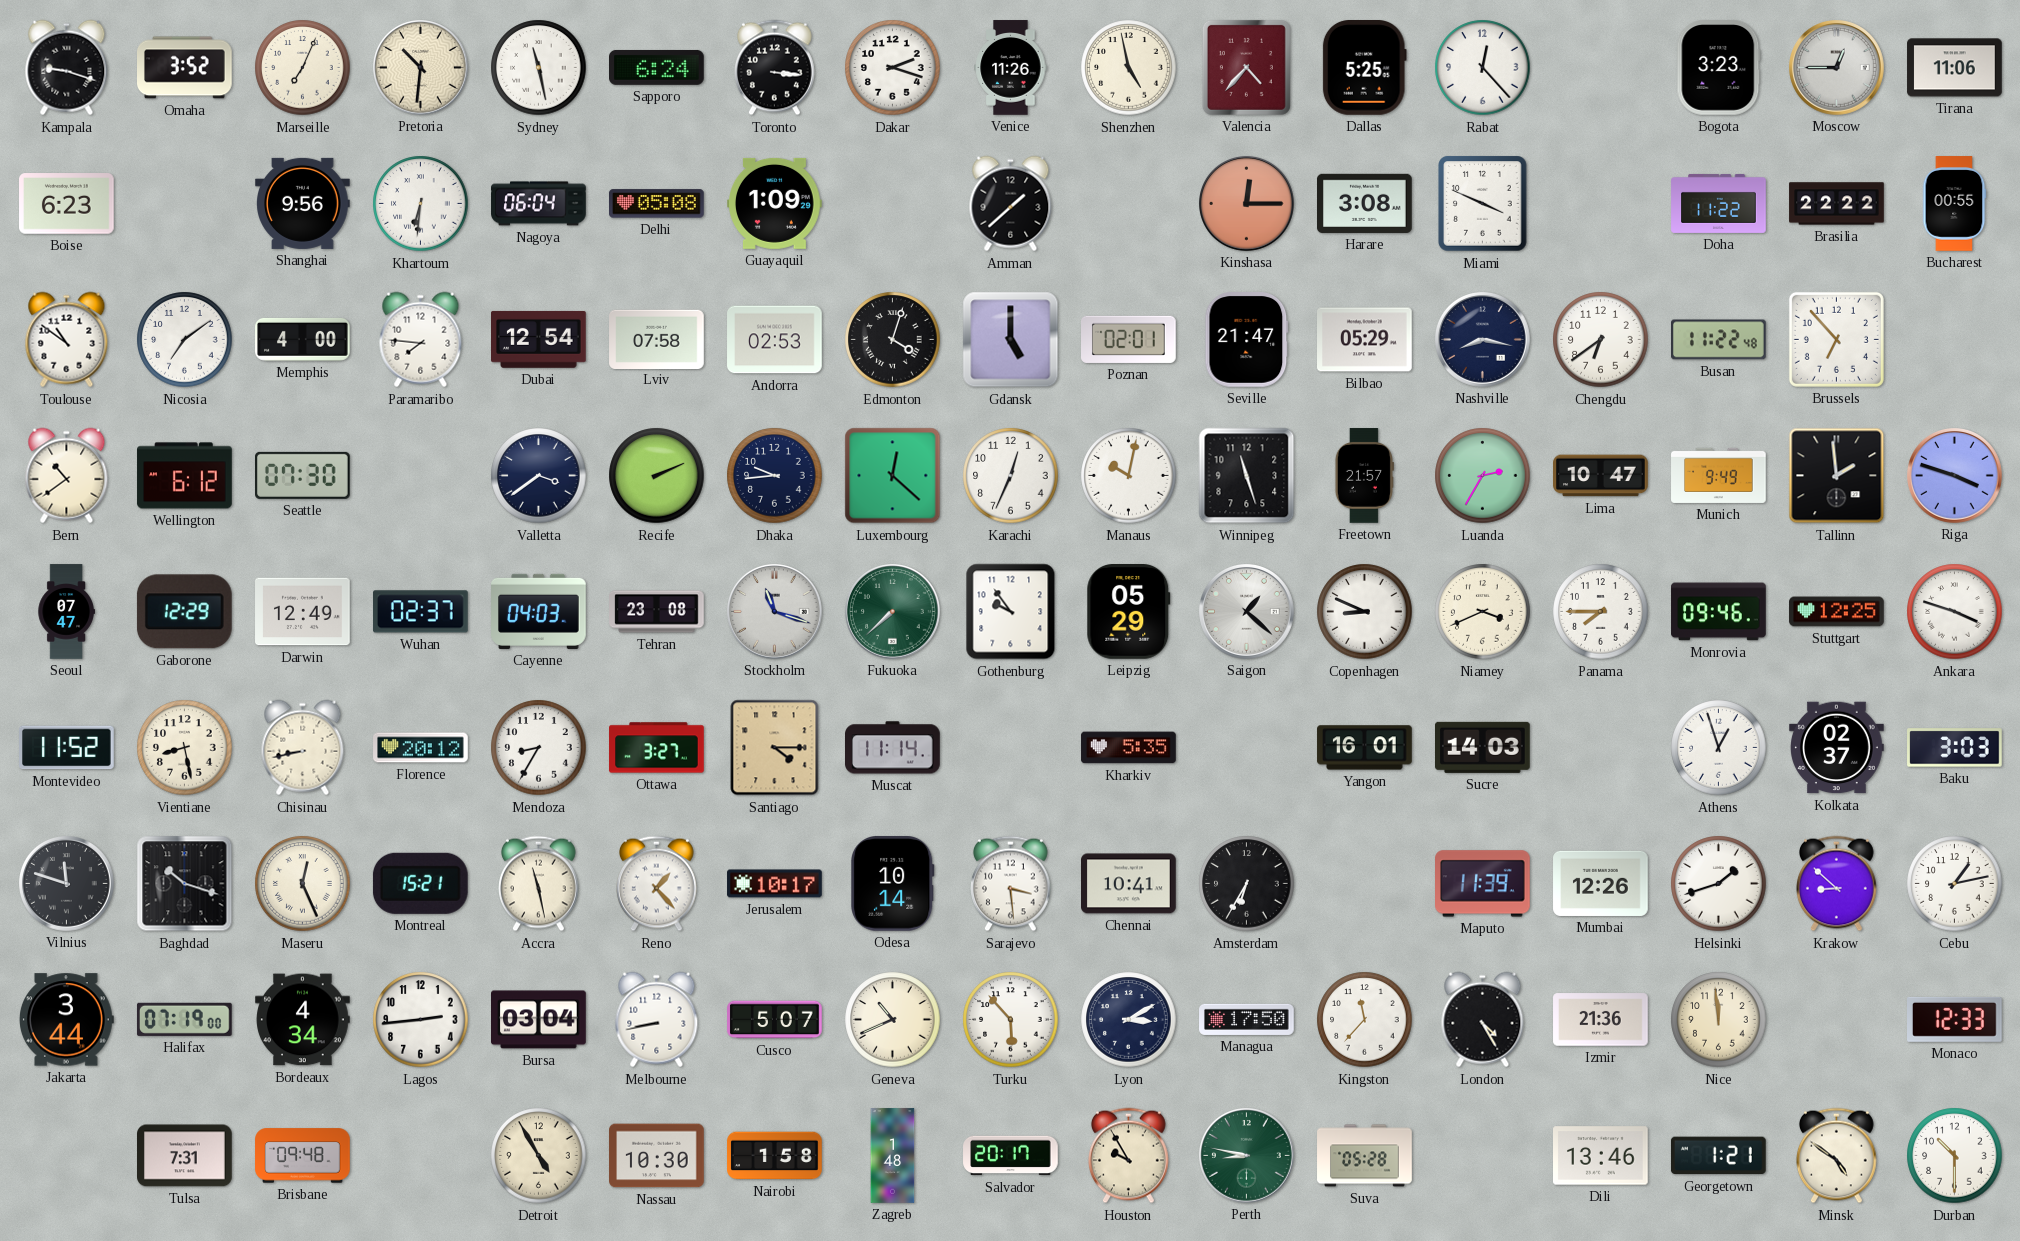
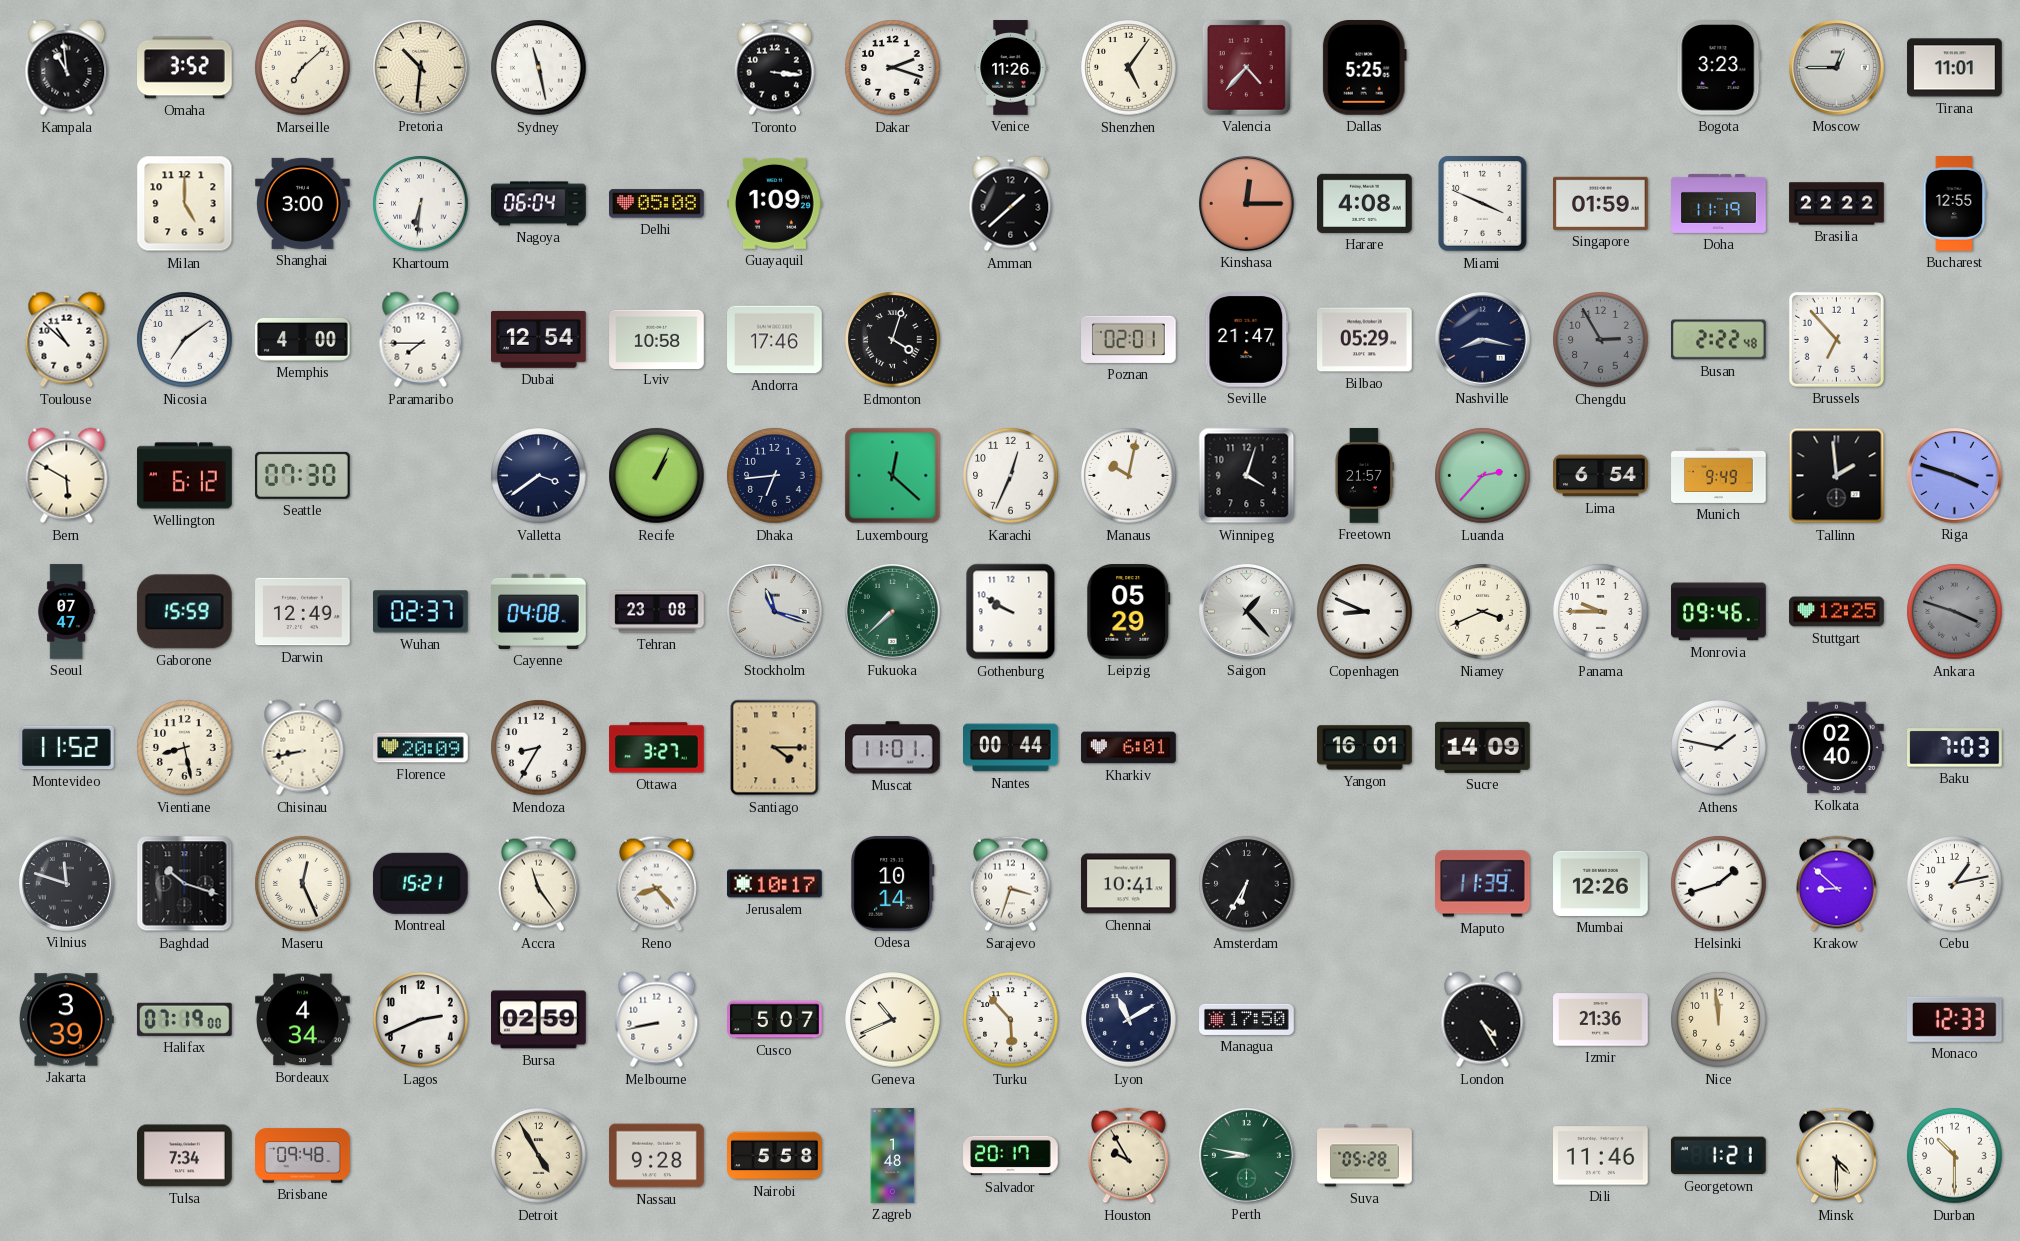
Kampala: 9:18 -> 10:59 (67, 68)
Marseille: 7:04 -> 7:08 (303, 68)
Sapporo: 6:24 -> none (657, 67)
Shenzhen: 4:58 -> 5:06 (1129, 68)
Rabat: 12:23 -> none (1483, 68)
Tirana: 11:06 -> 11:01 (1955, 68)
Boise: 6:23 -> none (67, 204)
Milan: none -> 5:00 (185, 204)
Shanghai: 9:56 -> 3:00 (303, 203)
Harare: 3:08 -> 4:08 (1365, 203)
Singapore: none -> 01:59 (1601, 203)
Doha: 11:22 -> 11:19 (1719, 203)
Bucharest: 00:55 -> 12:55 (1954, 204)
Toulouse: 10:51 -> 10:52 (67, 340)
Paramaribo: 7:46 -> 7:45 (421, 340)
Lviv: 07:58 -> 10:58 (657, 339)
Andorra: 02:53 -> 17:46 (775, 340)
Gdansk: 5:00 -> none (1011, 340)
Chengdu: 6:39 -> 2:55 (1601, 340)
Chengdu dial: white -> grey (1601, 340)
Busan: 11:22 -> 2:22 (1719, 340)
Bern: 10:39 -> 5:50 (67, 476)
Recife: 2:11 -> 1:04 (657, 476)
Dhaka: 9:44 -> 6:44 (775, 476)
Winnipeg: 11:27 -> 4:03 (1247, 476)
Luanda: 2:35 -> 2:37 (1483, 476)
Lima: 10:47 -> 6:54 (1601, 476)
Gaborone: 12:29 -> 15:59 (184, 612)
Cayenne: 04:03 -> 04:08 (539, 611)
Gothenburg: 9:54 -> 9:50 (1011, 612)
Saigon: 1:22 -> 1:23 (1247, 612)
Panama: 7:45 -> 9:45 (1601, 612)
Ankara dial: white -> grey (1955, 612)
Florence: 20:12 -> 20:09 (421, 748)
Muscat: 11:14 -> 11:01 (893, 748)
Nantes: none -> 00:44 (1011, 748)
Kharkiv: 5:35 -> 6:01 (1129, 748)
Sucre: 14:03 -> 14:09 (1483, 747)
Athens: 12:57 -> 1:47 (1719, 748)
Kolkata: 02:37 -> 02:40 (1837, 748)
Baku: 3:03 -> 7:03 (1955, 748)
Accra: 11:28 -> 11:24 (539, 884)
Reno: 1:23 -> 8:23 (657, 884)
Sarajevo: 3:29 -> 3:33 (1011, 884)
Jakarta: 3:44 -> 3:39 (67, 1020)
Lagos: 2:44 -> 2:41 (421, 1020)
Bursa: 03:04 -> 02:59 (539, 1020)
Lyon: 3:10 -> 11:10 (1129, 1020)
Kingston: 11:37 -> none (1365, 1020)
Tulsa: 7:31 -> 7:34 (185, 1156)
Nassau: 10:30 -> 9:28 (657, 1156)
Nairobi: 1:58 -> 5:58 (775, 1156)
Dili: 13:46 -> 11:46 (1601, 1156)
Minsk: 4:51 -> 4:30 (1837, 1156)
